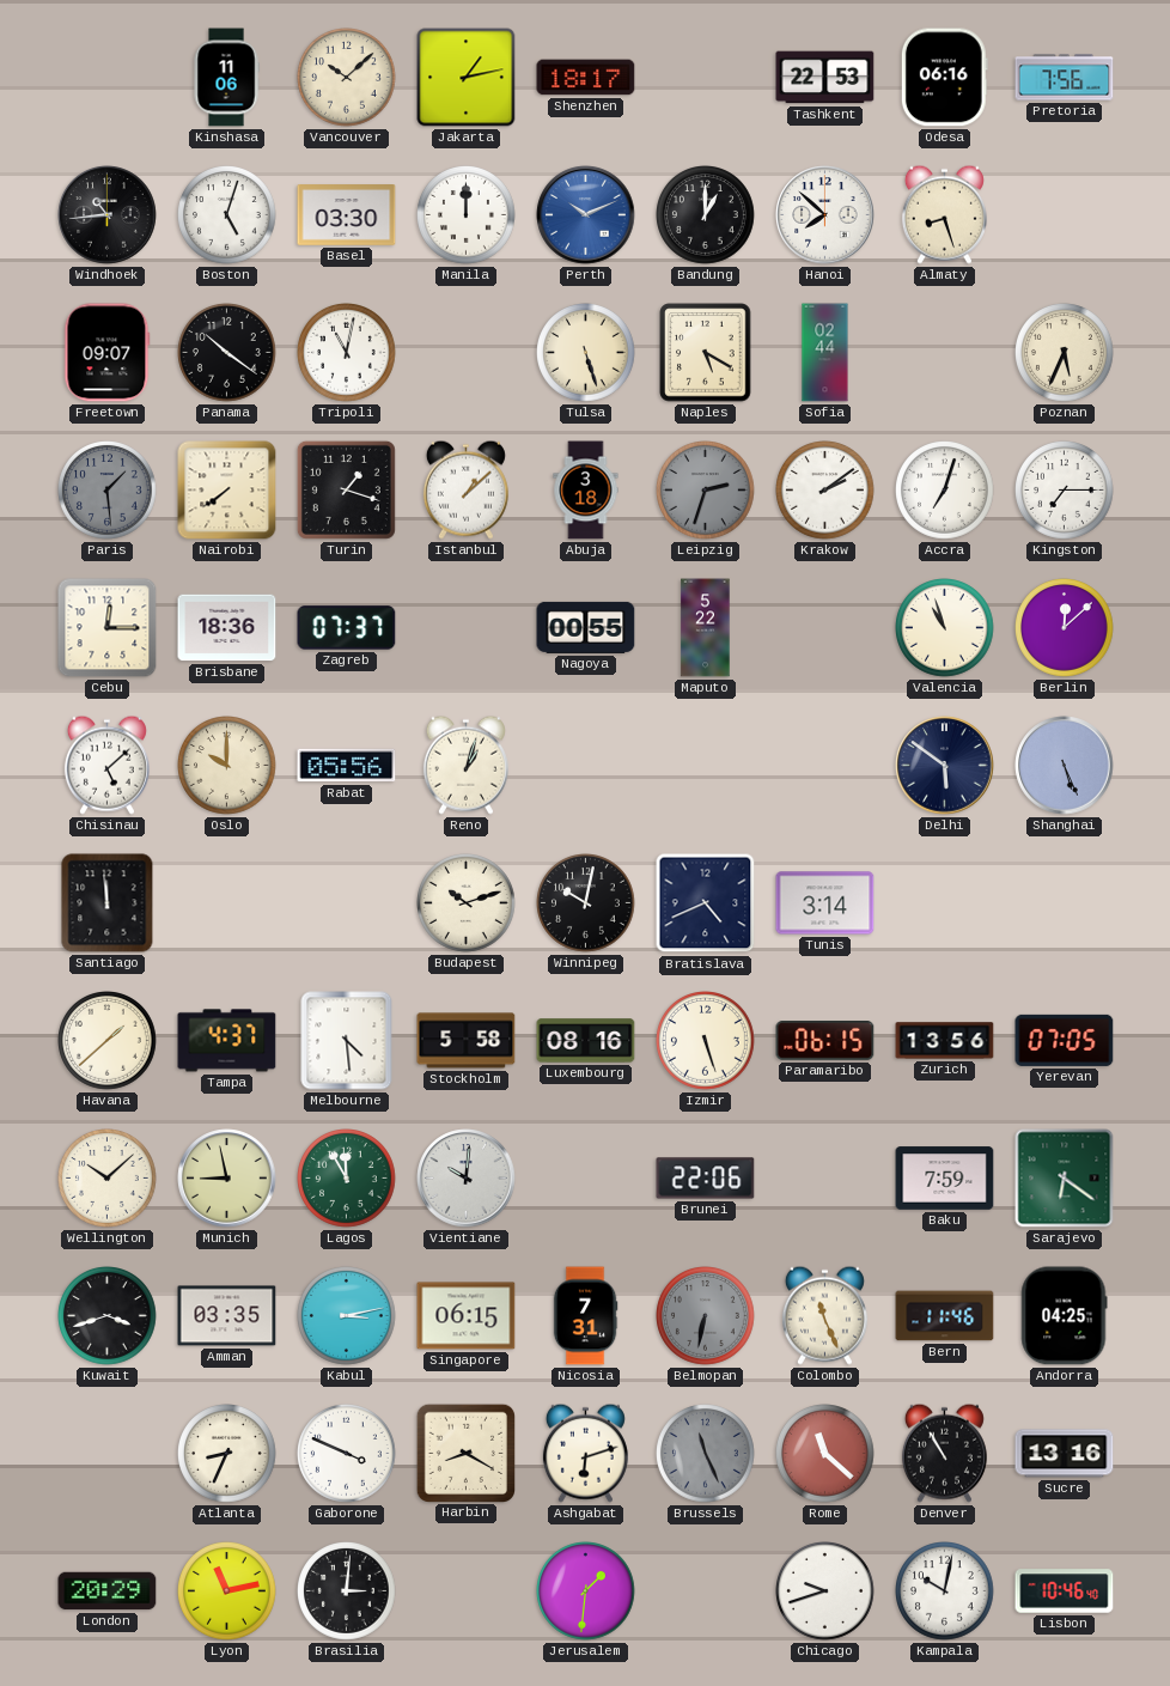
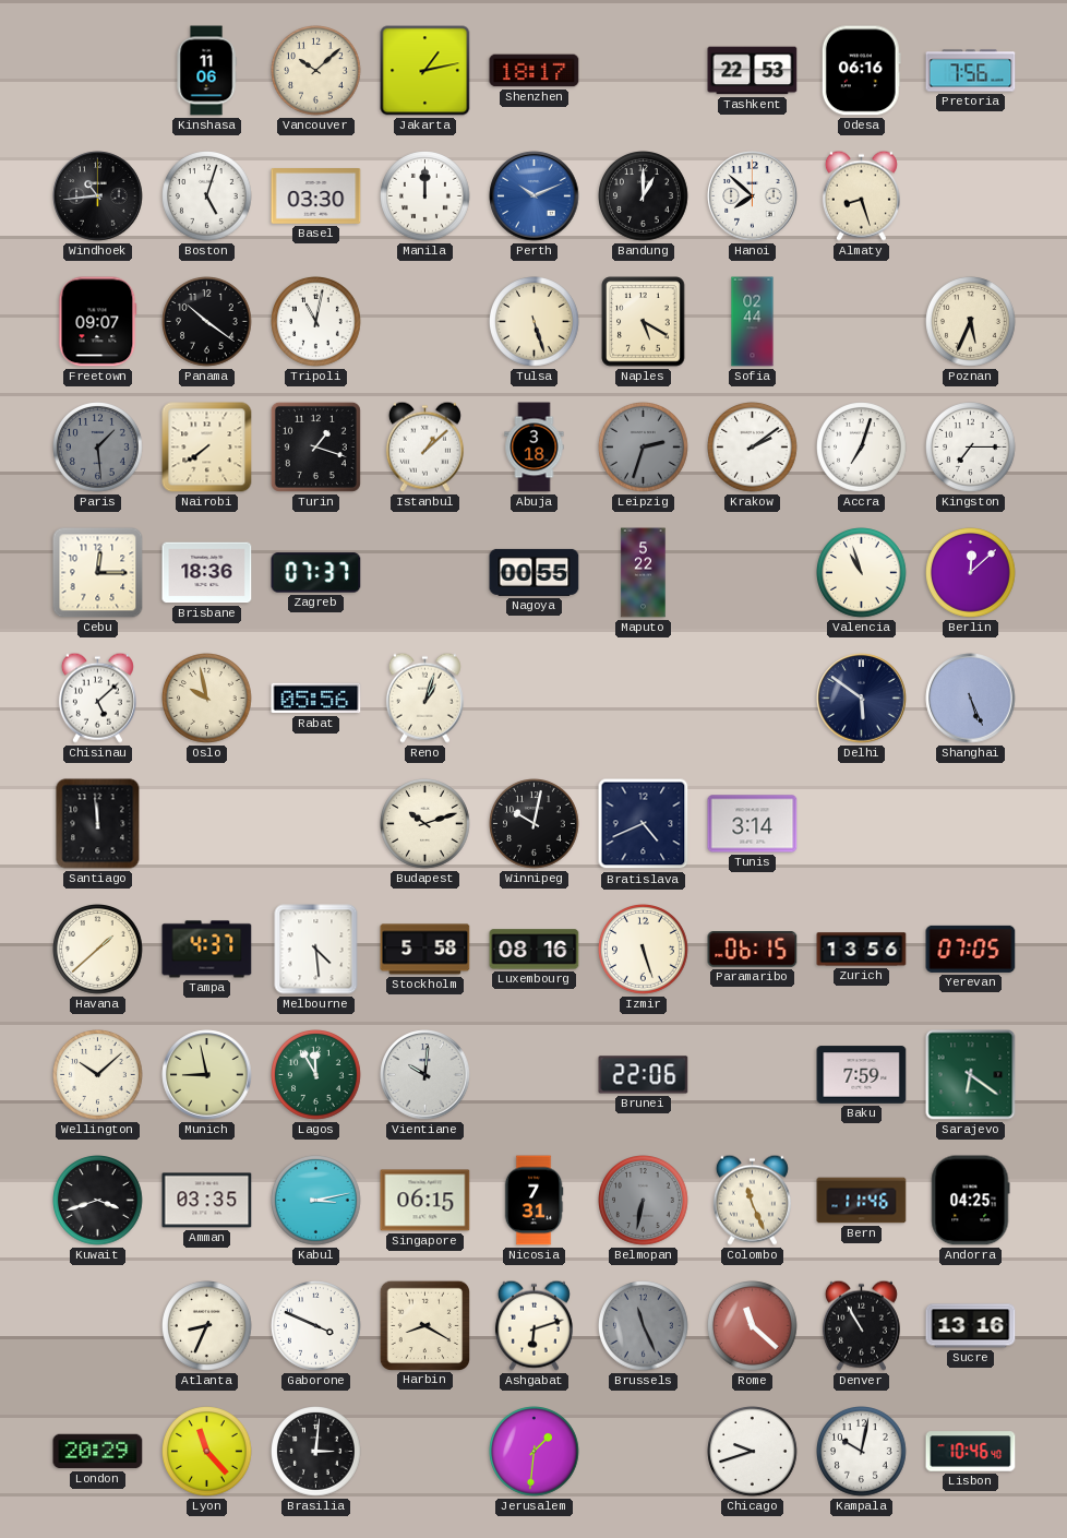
Oslo: 10:00 -> 9:58 (207, 699)
Lyon: 11:13 -> 11:23 (207, 1452)
